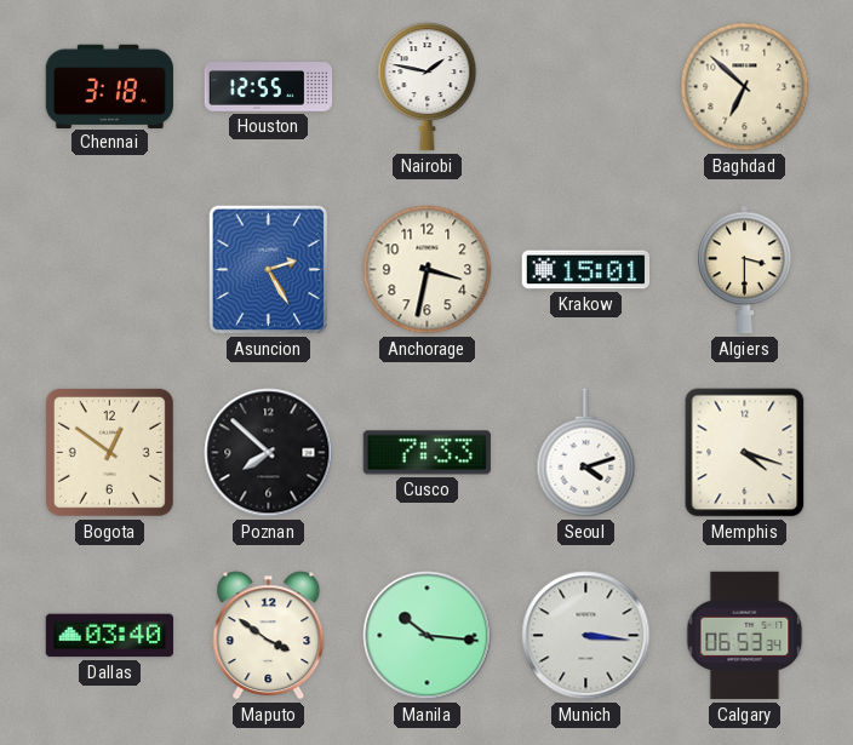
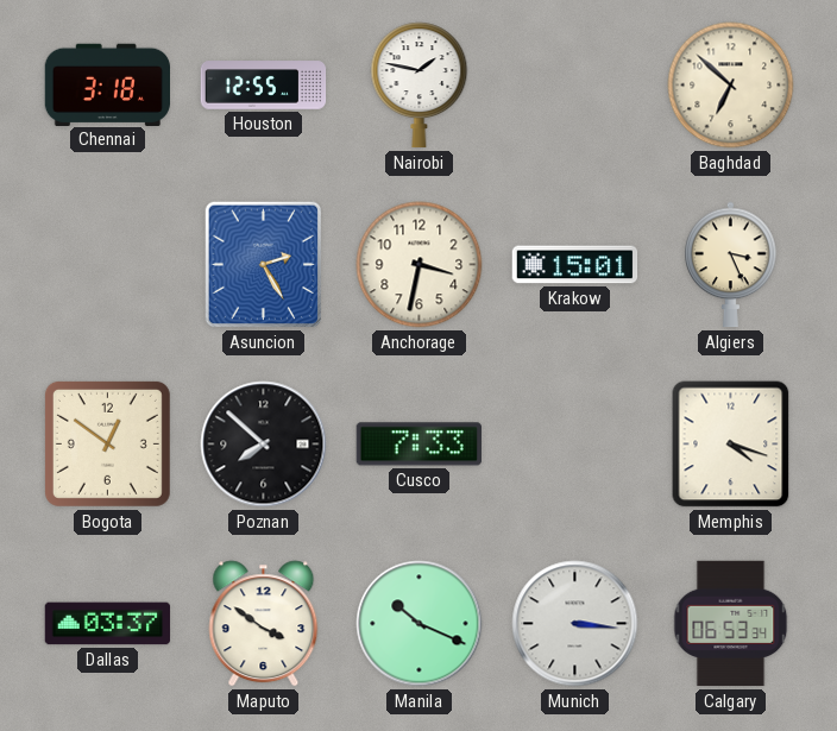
Algiers: 3:30 -> 3:26 (731, 265)
Seoul: 4:12 -> none (586, 453)
Dallas: 03:40 -> 03:37 (108, 624)
Manila: 10:16 -> 10:19 (420, 624)
